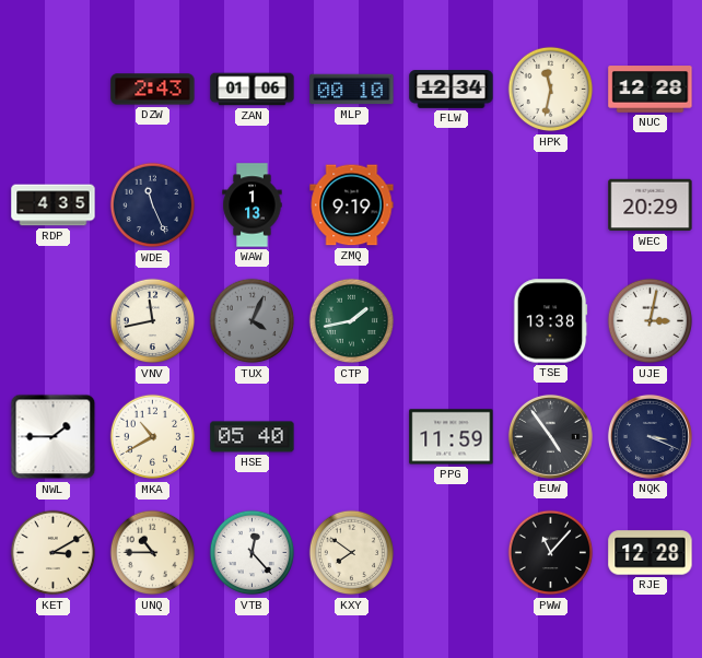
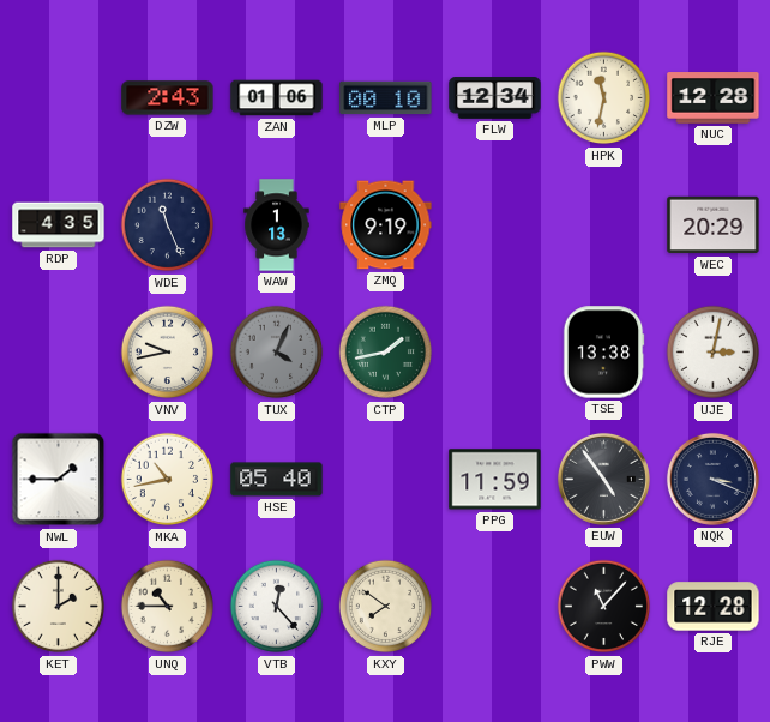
VNV: 11:43 -> 9:43 (168, 353)
MKA: 10:40 -> 10:43 (168, 480)
KET: 3:10 -> 2:00 (59, 607)
